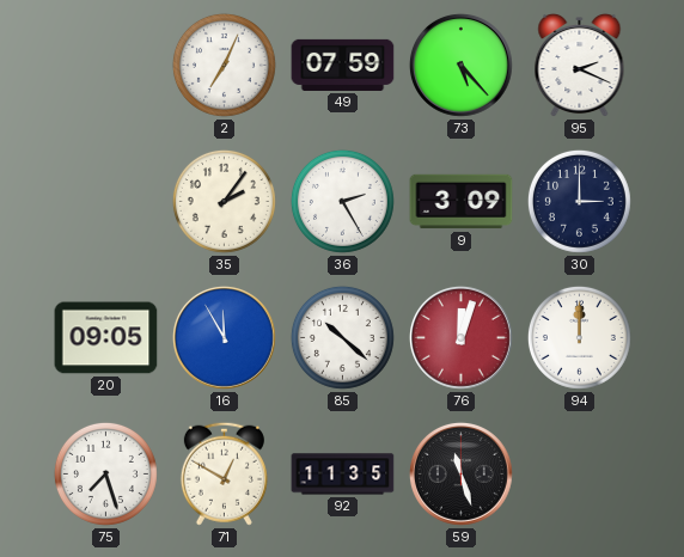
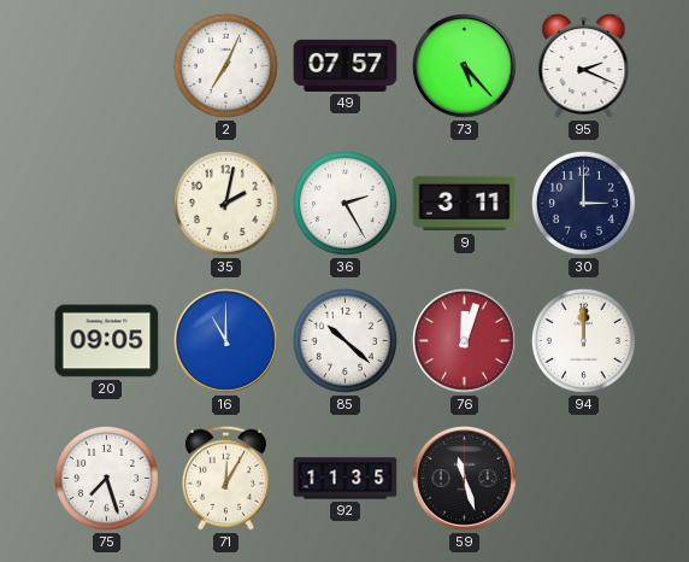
49: 07:59 -> 07:57 (346, 65)
35: 2:06 -> 2:02 (225, 203)
9: 3:09 -> 3:11 (465, 204)
16: 11:55 -> 11:00 (225, 340)
71: 12:50 -> 12:05 (225, 478)
